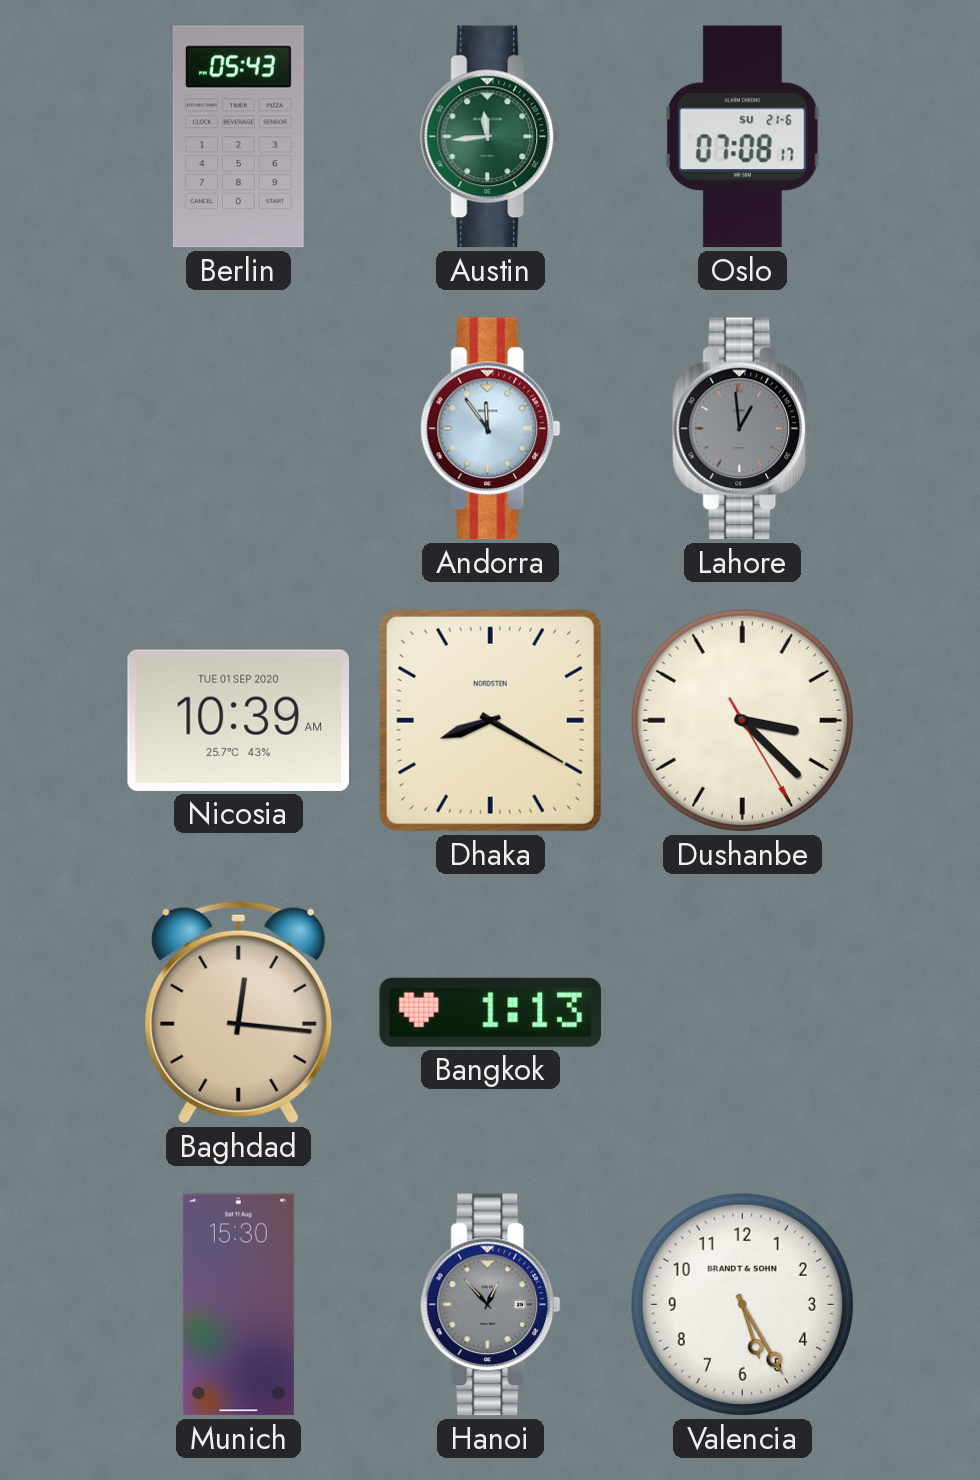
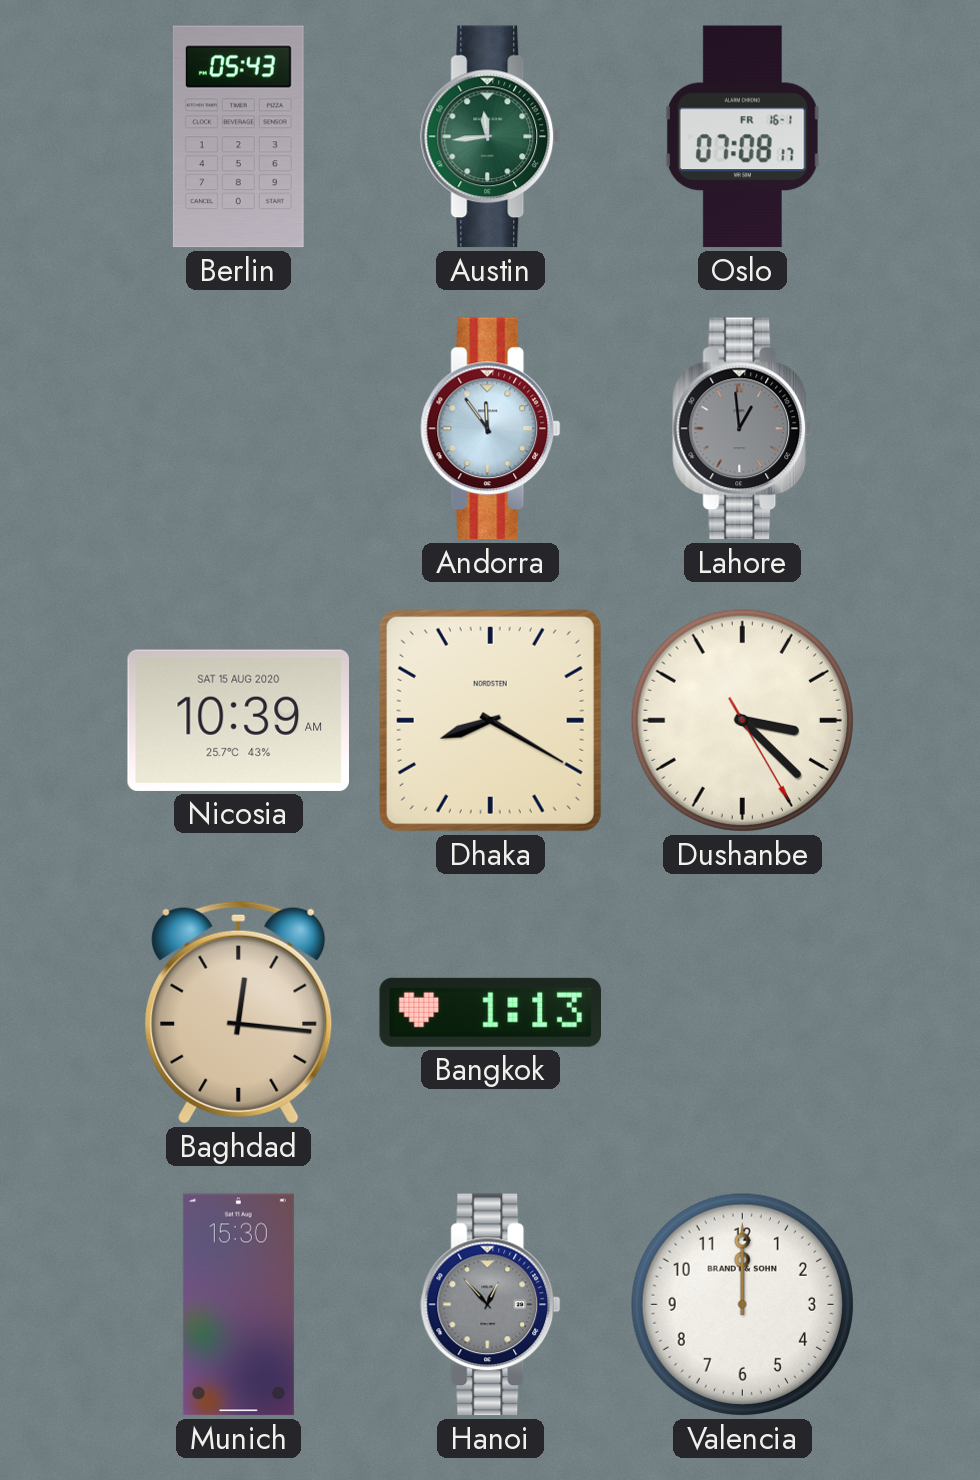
Oslo date: SU 21-6 -> FR 16-1 (742, 137)
Nicosia date: TUE 01 SEP 2020 -> SAT 15 AUG 2020 (238, 720)
Valencia: 5:25 -> 12:00 (742, 1304)
